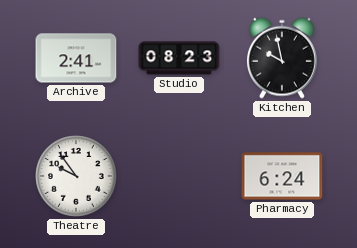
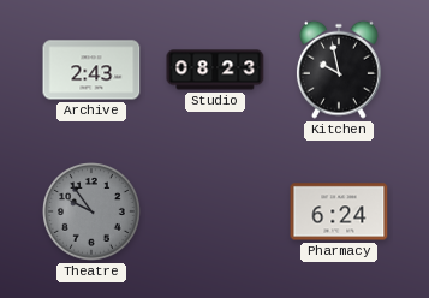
Archive: 2:41 -> 2:43 (91, 70)
Theatre dial: white -> grey (91, 211)
